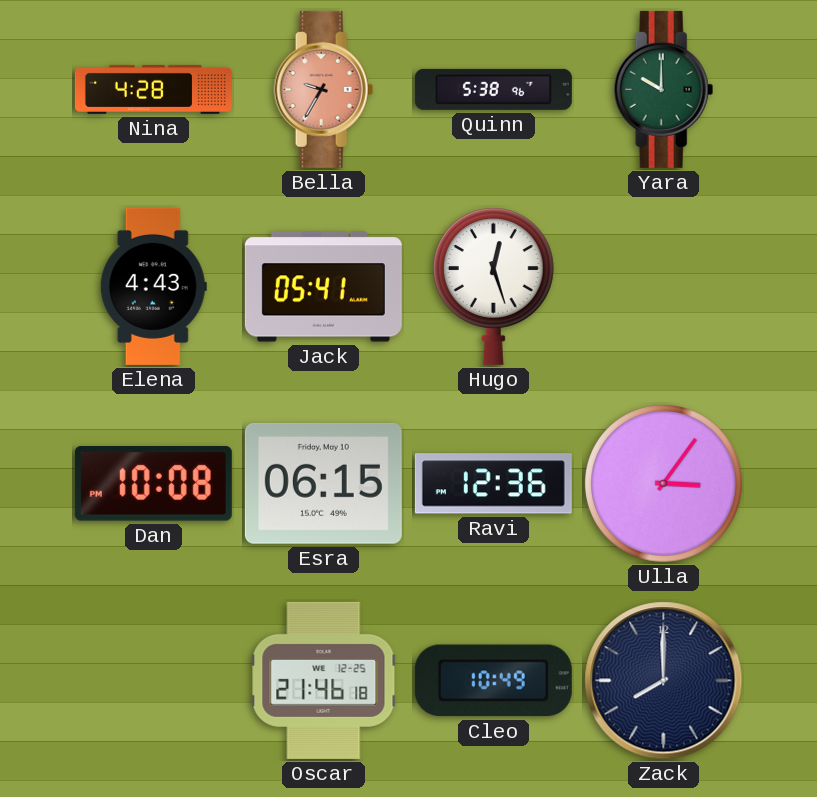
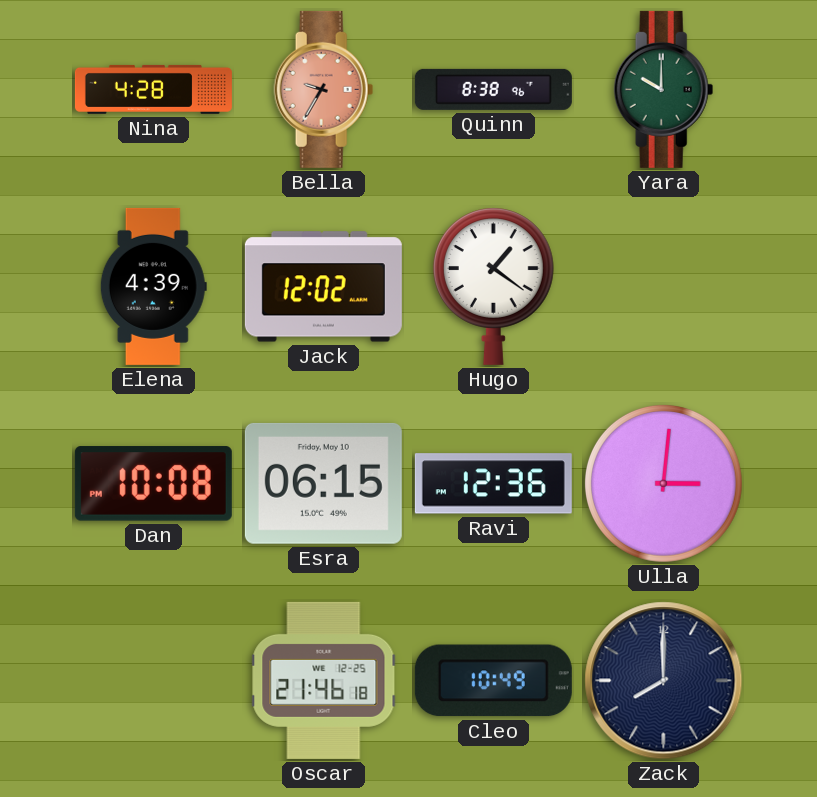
Quinn: 5:38 -> 8:38 (493, 89)
Elena: 4:43 -> 4:39 (153, 286)
Jack: 05:41 -> 12:02 (323, 287)
Hugo: 12:27 -> 1:21 (493, 286)
Ulla: 3:06 -> 3:01 (663, 483)
